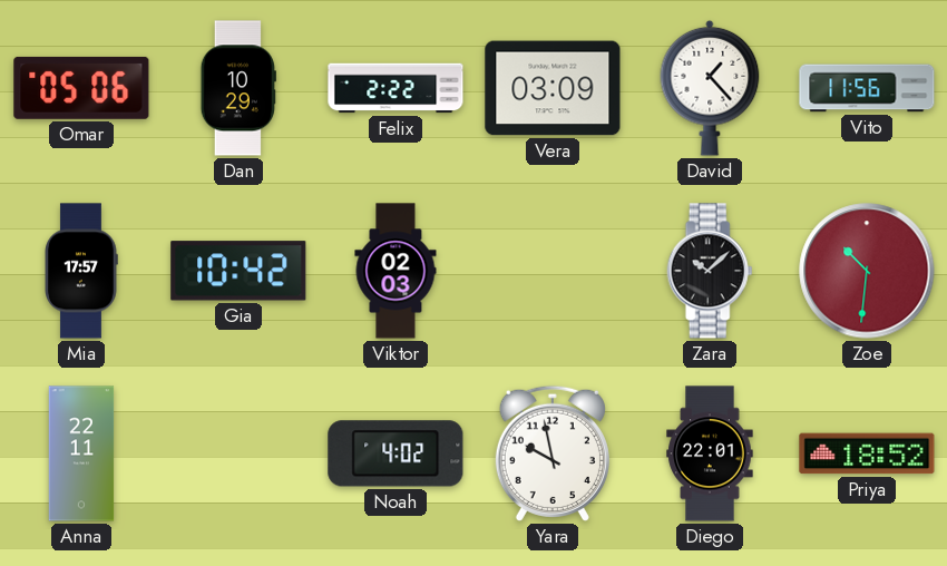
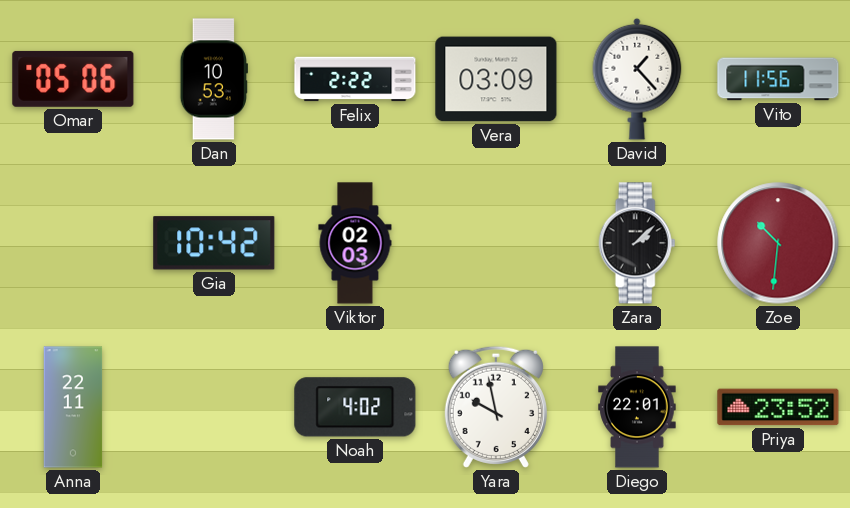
Dan: 10:29 -> 10:53 (214, 79)
Mia: 17:57 -> none (81, 271)
Zara: 10:08 -> 2:08 (637, 243)
Priya: 18:52 -> 23:52 (778, 407)
